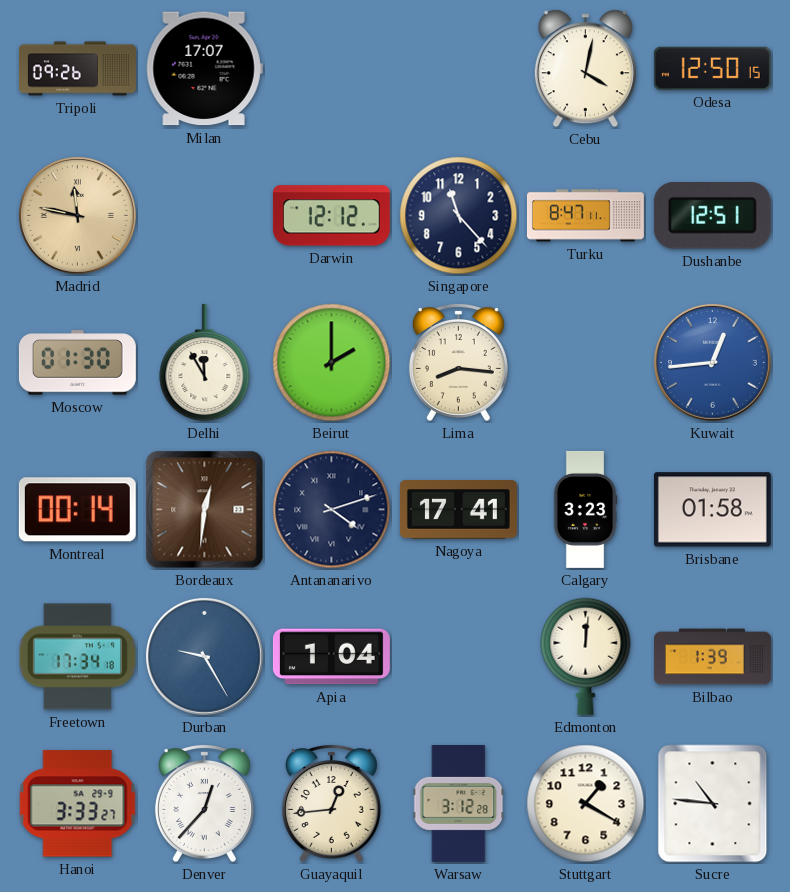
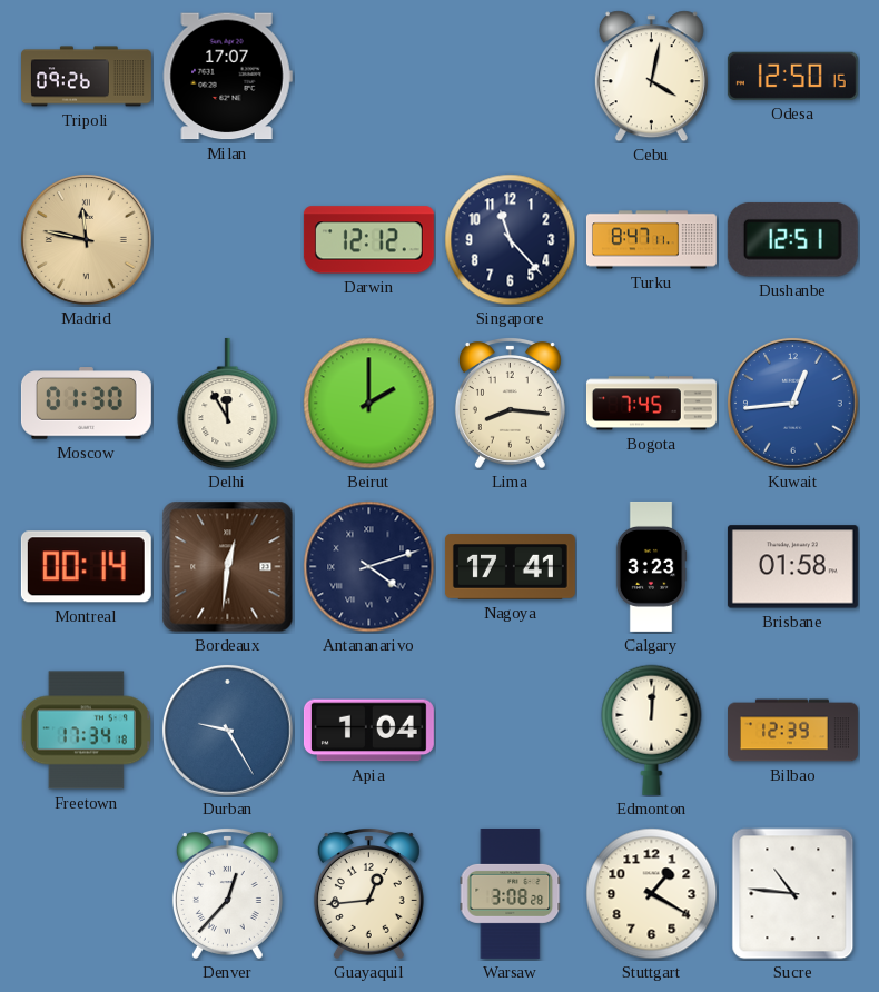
Bogota: none -> 7:45 (651, 404)
Bilbao: 1:39 -> 12:39 (793, 731)
Hanoi: 3:33 -> none (78, 804)
Warsaw: 3:12 -> 3:08 (511, 893)
